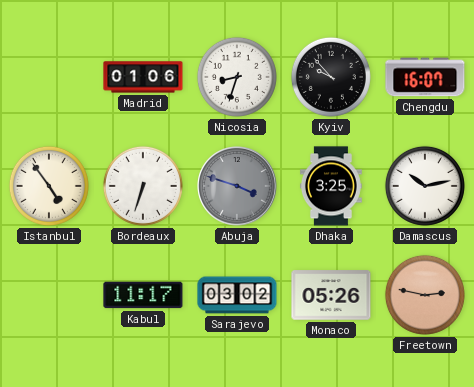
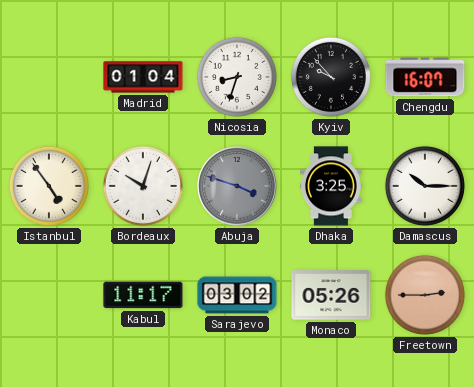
Madrid: 01:06 -> 01:04 (143, 77)
Bordeaux: 6:33 -> 10:03 (143, 186)
Damascus: 10:13 -> 10:15 (425, 186)
Freetown: 2:47 -> 2:45 (425, 295)
